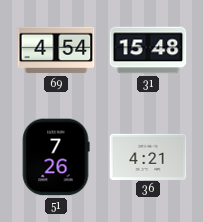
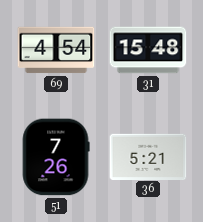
36: 4:21 -> 5:21 (148, 156)
